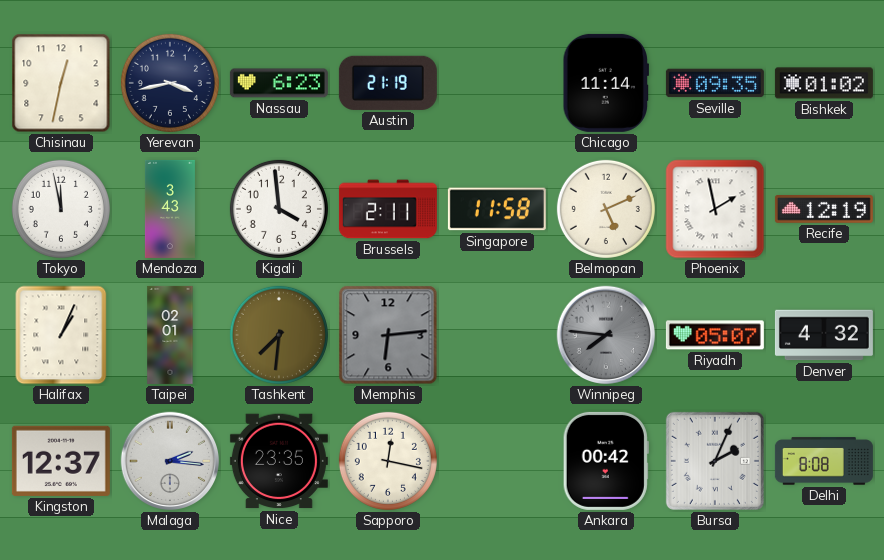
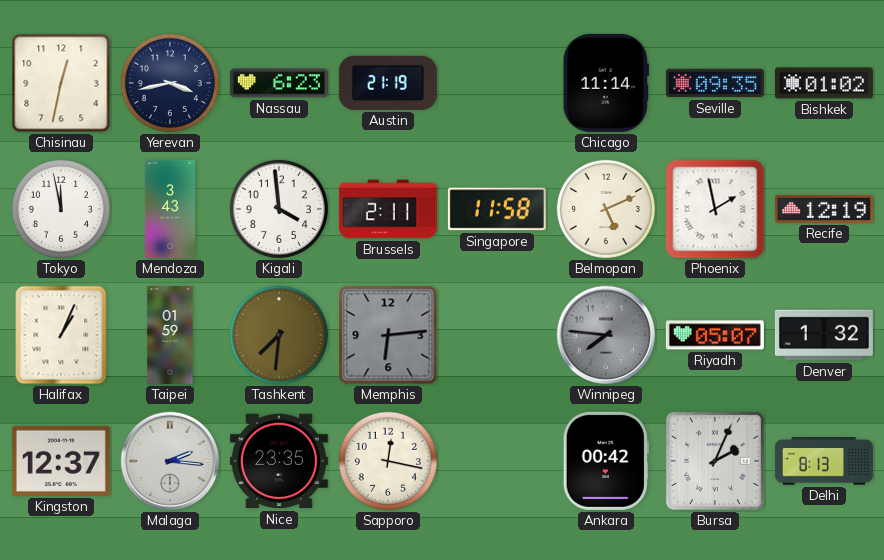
Taipei: 02:01 -> 01:59 (170, 335)
Denver: 4:32 -> 1:32 (824, 335)
Delhi: 8:08 -> 8:13 (824, 461)
